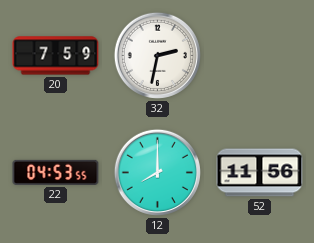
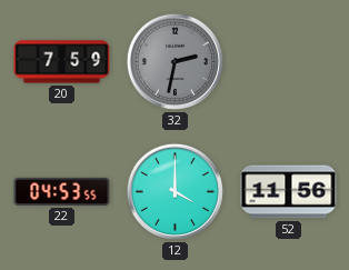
32 dial: white -> grey (174, 61)
12: 8:00 -> 4:00 (174, 191)
